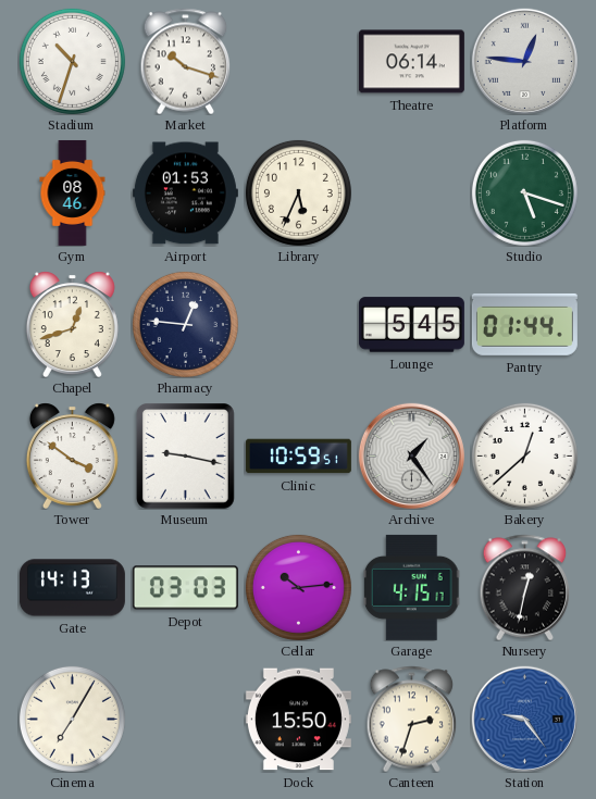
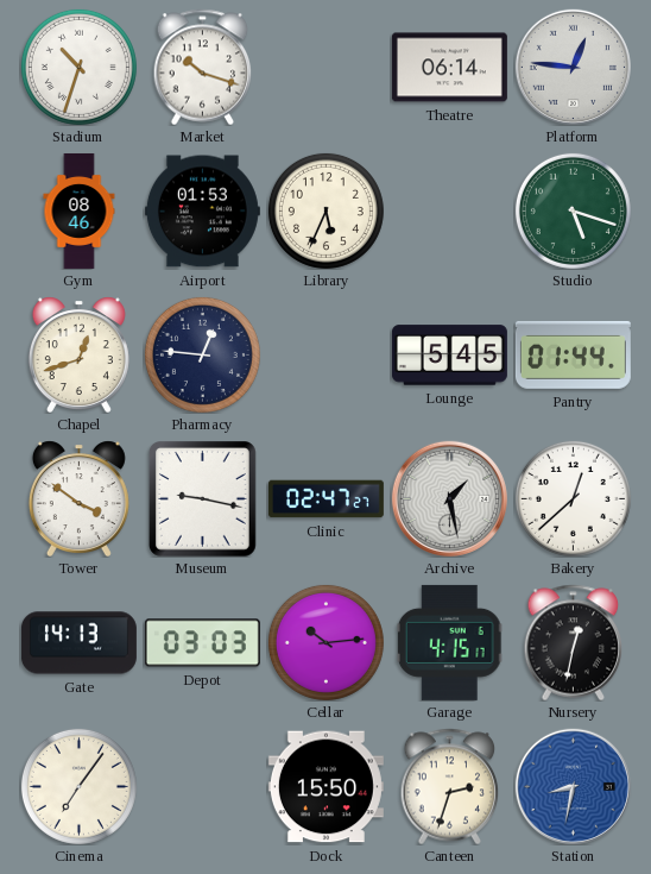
Clinic: 10:59 -> 02:47 (325, 499)
Archive: 1:24 -> 1:28 (449, 498)
Cinema: 7:05 -> 7:06 (78, 786)
Station: 9:24 -> 8:32 (573, 786)
